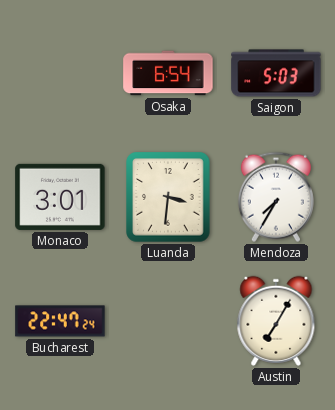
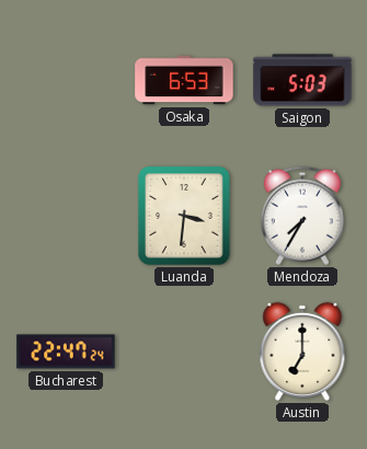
Osaka: 6:54 -> 6:53 (184, 80)
Monaco: 3:01 -> none (60, 197)
Austin: 7:05 -> 7:00 (302, 352)
